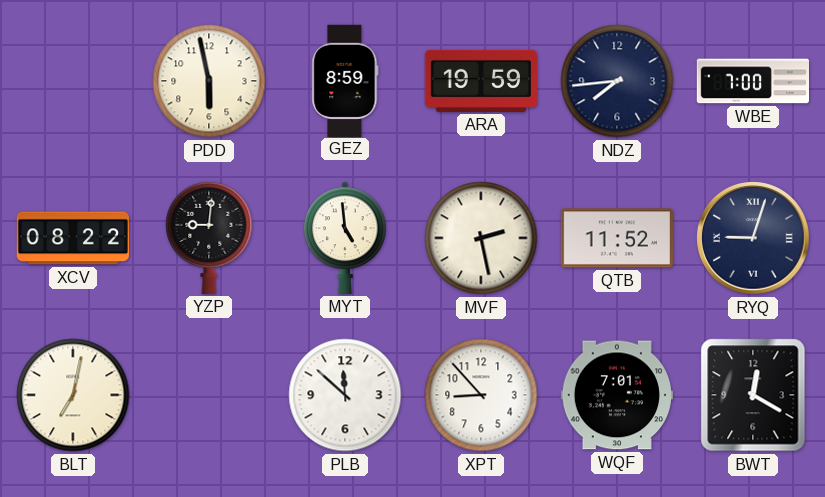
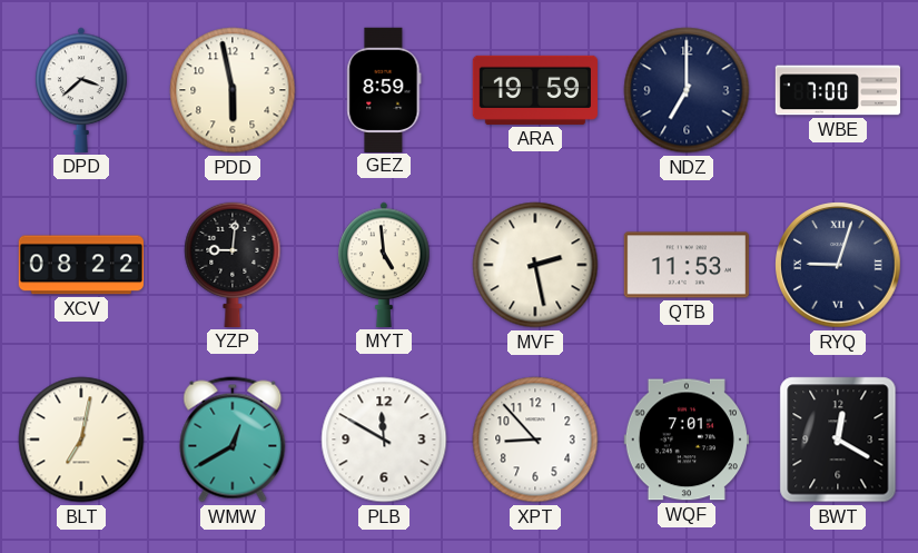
DPD: none -> 3:38 (81, 90)
NDZ: 7:44 -> 7:00 (687, 90)
QTB: 11:52 -> 11:53 (687, 265)
WMW: none -> 12:40 (233, 440)
PLB: 11:52 -> 11:50 (384, 440)
